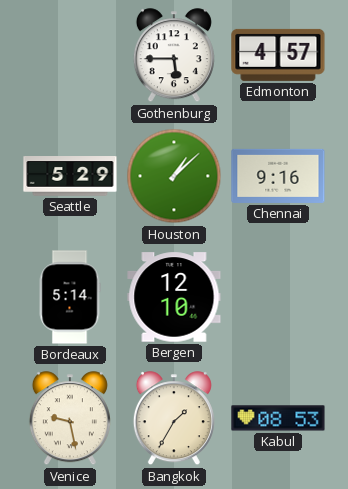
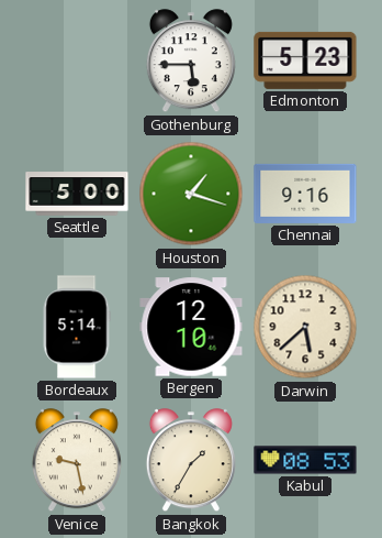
Edmonton: 4:57 -> 5:23 (305, 61)
Seattle: 5:29 -> 5:00 (77, 194)
Houston: 1:08 -> 1:18 (191, 194)
Darwin: none -> 5:38 (305, 327)
